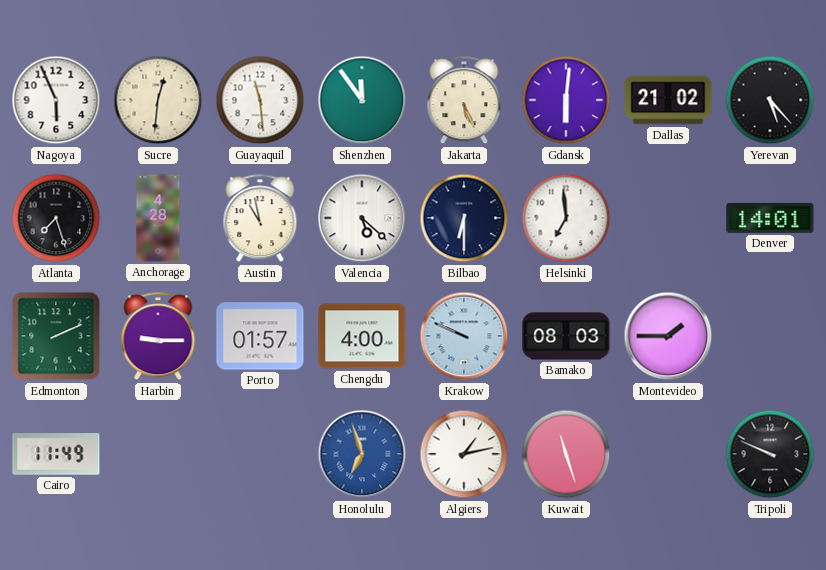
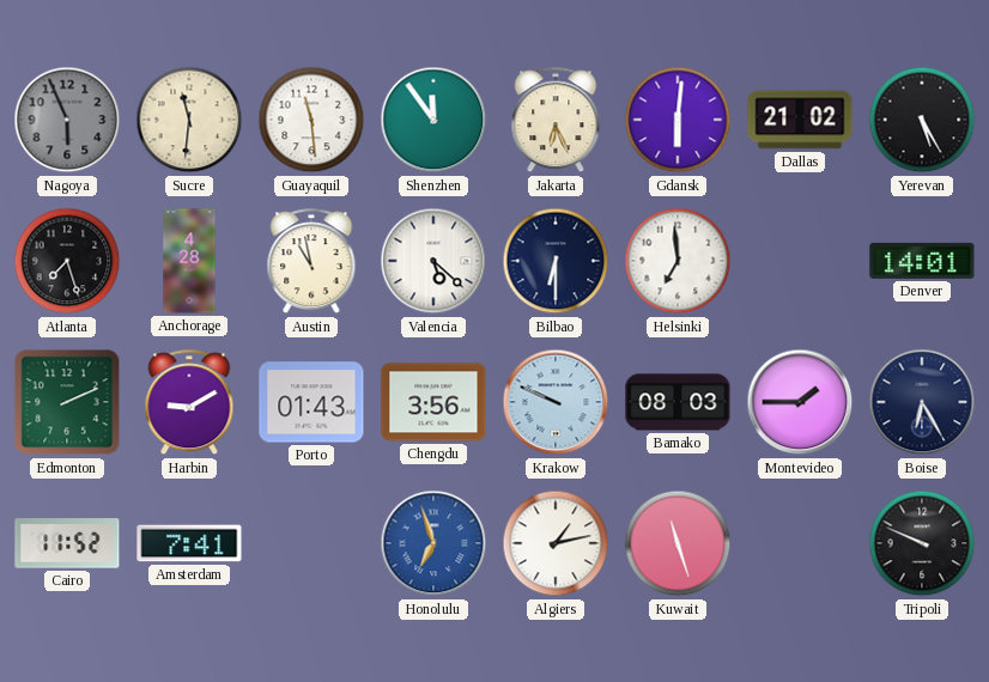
Nagoya dial: white -> grey (67, 120)
Sucre: 12:31 -> 11:31 (189, 120)
Jakarta: 5:26 -> 6:26 (556, 121)
Yerevan: 5:23 -> 5:25 (922, 120)
Harbin: 9:15 -> 9:10 (189, 403)
Porto: 01:57 -> 01:43 (311, 402)
Chengdu: 4:00 -> 3:56 (433, 402)
Boise: none -> 6:25 (922, 402)
Cairo: 11:49 -> 11:52 (67, 543)
Amsterdam: none -> 7:41 (189, 543)
